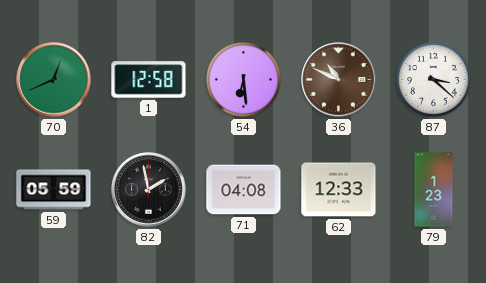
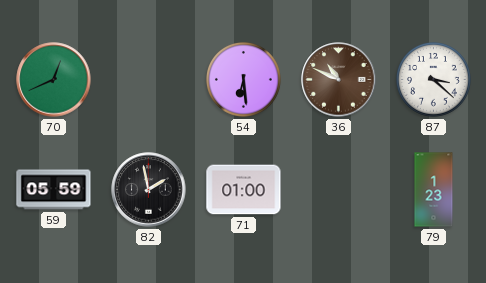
1: 12:58 -> none (149, 80)
71: 04:08 -> 01:00 (244, 190)
62: 12:33 -> none (339, 190)
